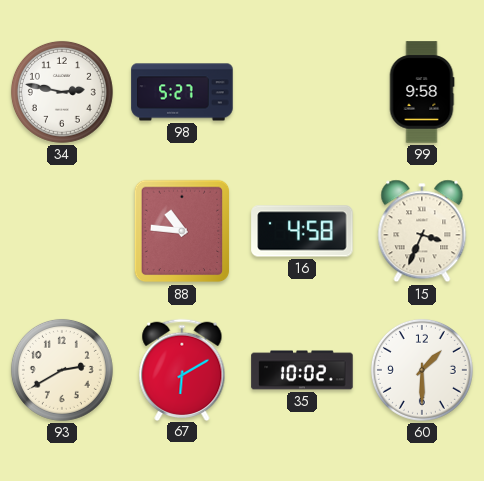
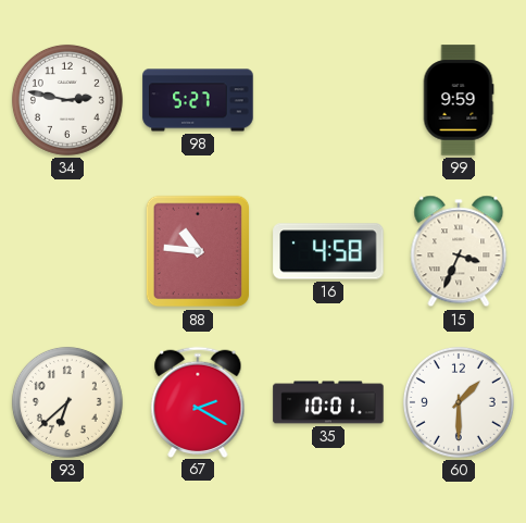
99: 9:58 -> 9:59 (459, 100)
93: 2:40 -> 6:38 (67, 402)
67: 6:10 -> 2:20 (198, 401)
35: 10:02 -> 10:01 (328, 402)
